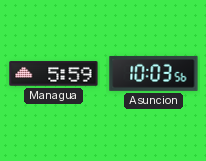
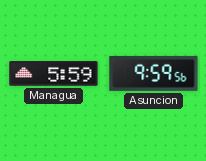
Asuncion: 10:03 -> 9:59 (154, 74)
